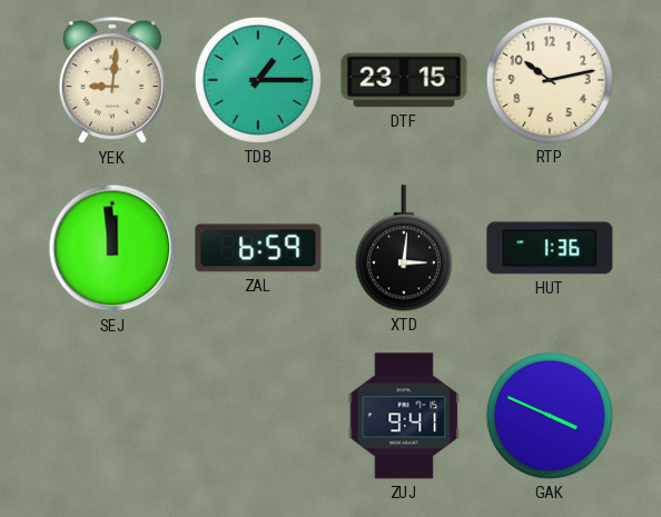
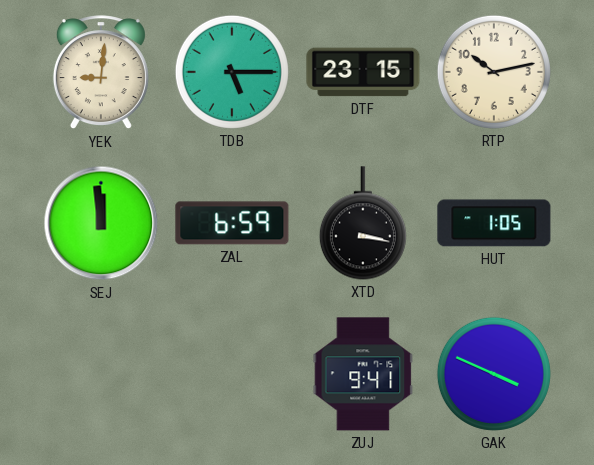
TDB: 1:15 -> 5:15 (232, 72)
XTD: 3:01 -> 3:17 (363, 223)
HUT: 1:36 -> 1:05 (494, 223)
